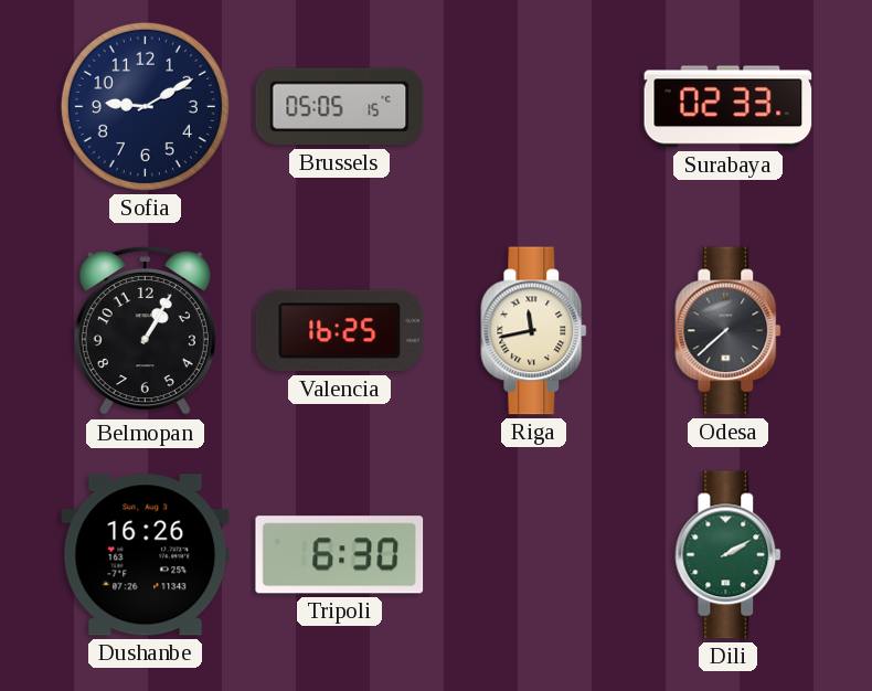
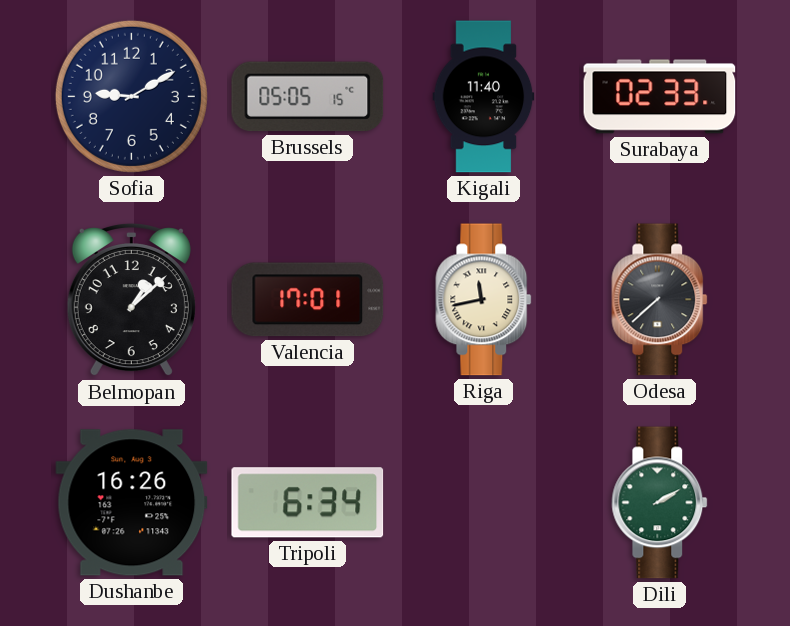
Kigali: none -> 11:40 (484, 97)
Belmopan: 1:05 -> 1:08 (131, 300)
Valencia: 16:25 -> 17:01 (308, 300)
Tripoli: 6:30 -> 6:34 (308, 503)
